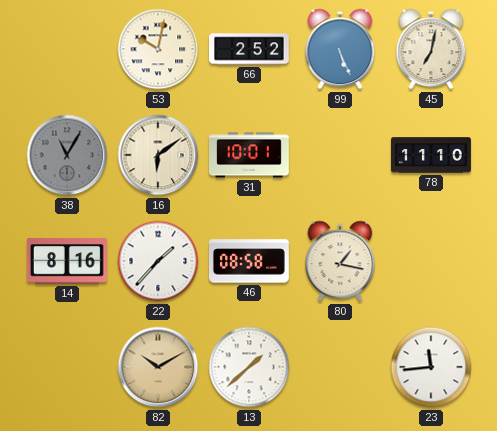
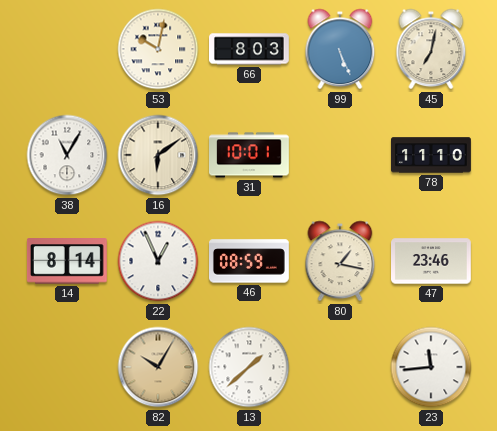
66: 2:52 -> 8:03 (250, 49)
38 dial: grey -> white (67, 155)
14: 8:16 -> 8:14 (67, 261)
22: 1:37 -> 12:56 (158, 261)
46: 08:58 -> 08:59 (250, 261)
47: none -> 23:46 (432, 261)
82: 10:10 -> 10:05 (158, 367)
